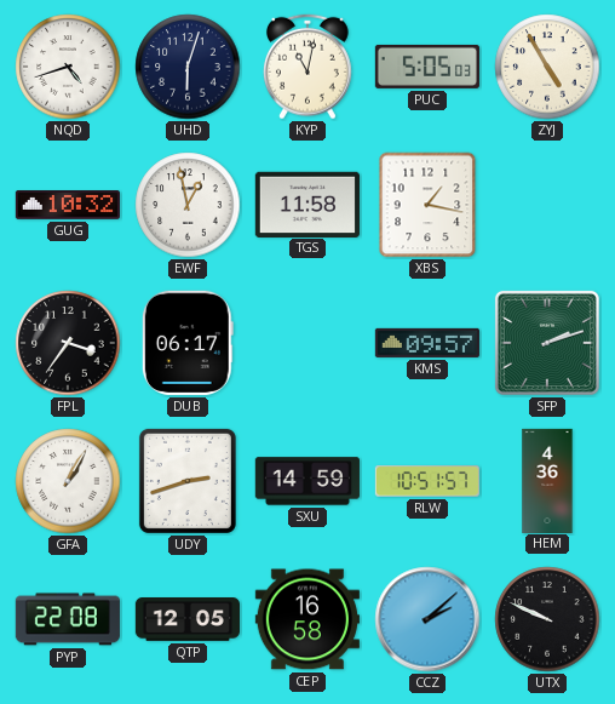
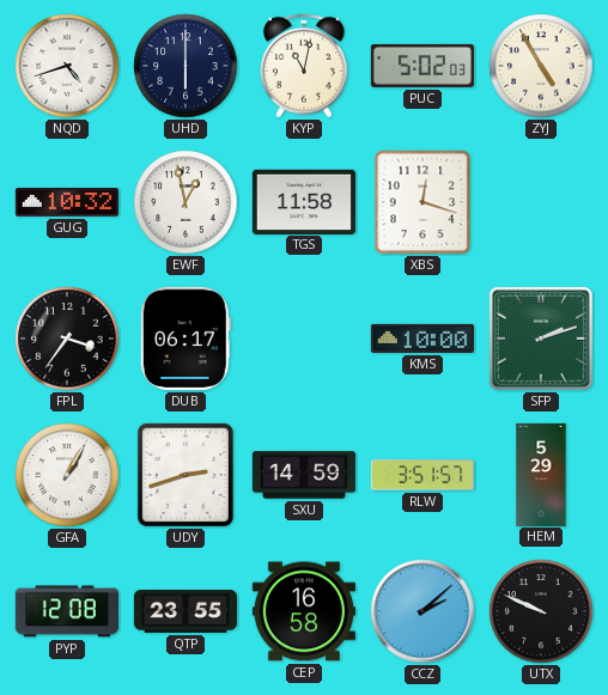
UHD: 6:03 -> 6:00 (186, 66)
PUC: 5:05 -> 5:02 (422, 66)
XBS: 1:17 -> 12:18 (422, 202)
KMS: 09:57 -> 10:00 (422, 339)
RLW: 10:51 -> 3:51 (422, 475)
HEM: 4:36 -> 5:29 (541, 474)
PYP: 22:08 -> 12:08 (67, 611)
QTP: 12:05 -> 23:55 (184, 612)
